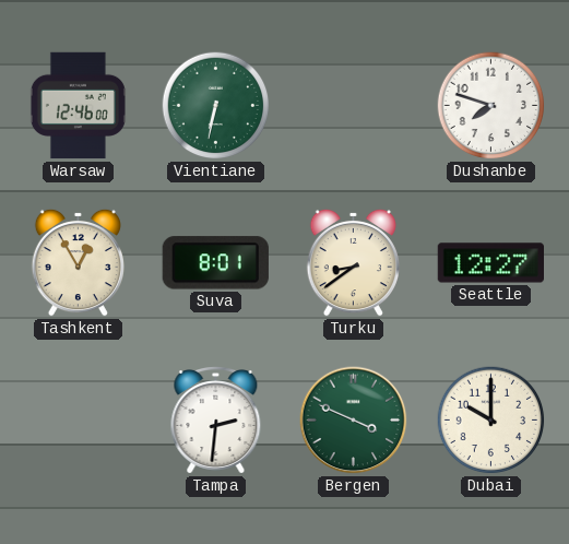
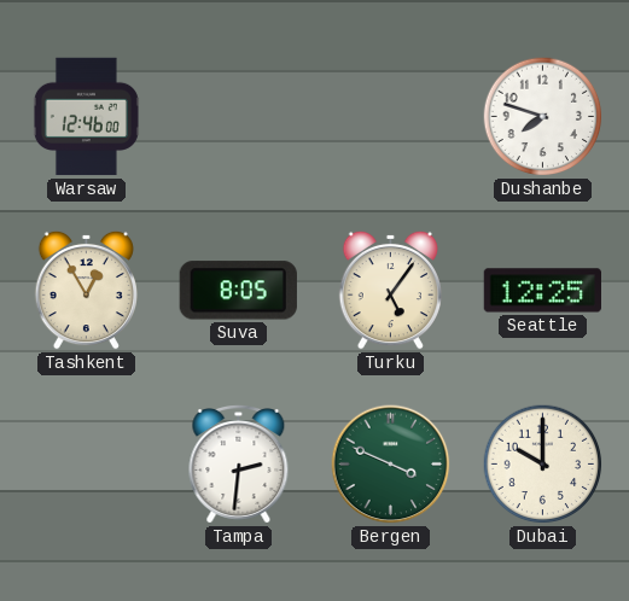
Vientiane: 6:32 -> none (216, 106)
Suva: 8:01 -> 8:05 (238, 291)
Turku: 8:39 -> 5:06 (390, 290)
Seattle: 12:27 -> 12:25 (542, 291)
